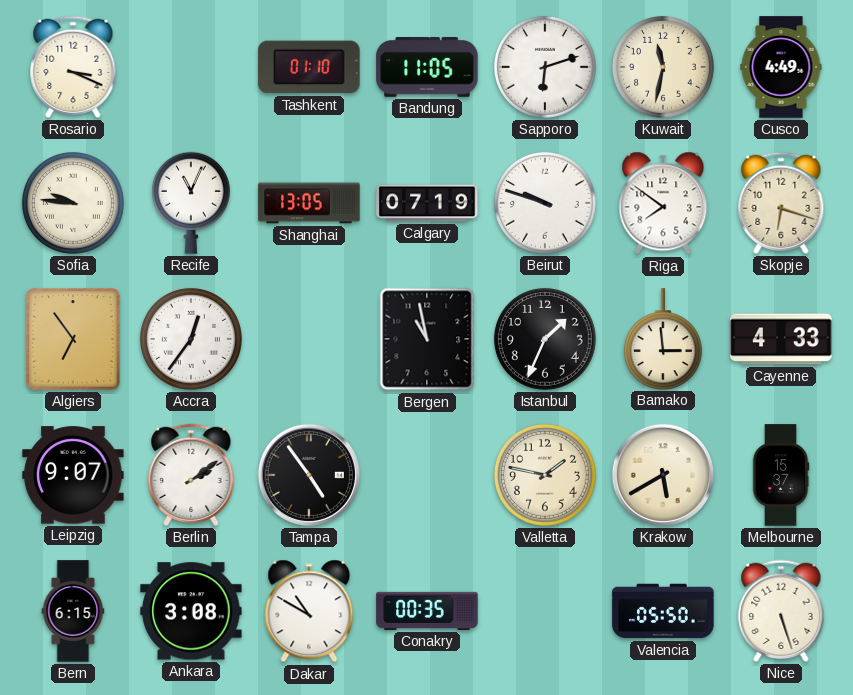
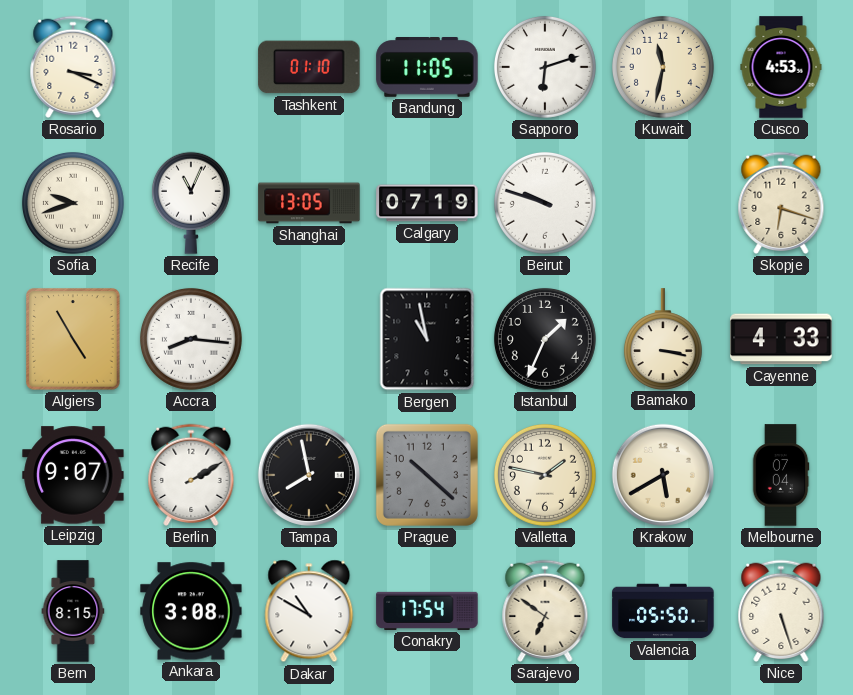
Cusco: 4:49 -> 4:53 (781, 67)
Sofia: 9:46 -> 9:42 (73, 203)
Riga: 7:51 -> none (663, 203)
Algiers: 6:54 -> 4:55 (73, 339)
Accra: 12:36 -> 8:16 (191, 339)
Bamako: 2:59 -> 3:17 (663, 339)
Berlin: 2:09 -> 2:10 (191, 475)
Tampa: 4:54 -> 7:58 (309, 475)
Prague: none -> 10:22 (427, 475)
Melbourne: 15:37 -> 07:04 (781, 475)
Bern: 6:15 -> 8:15 (73, 611)
Conakry: 00:35 -> 17:54 (427, 611)
Sarajevo: none -> 6:51 (545, 611)
